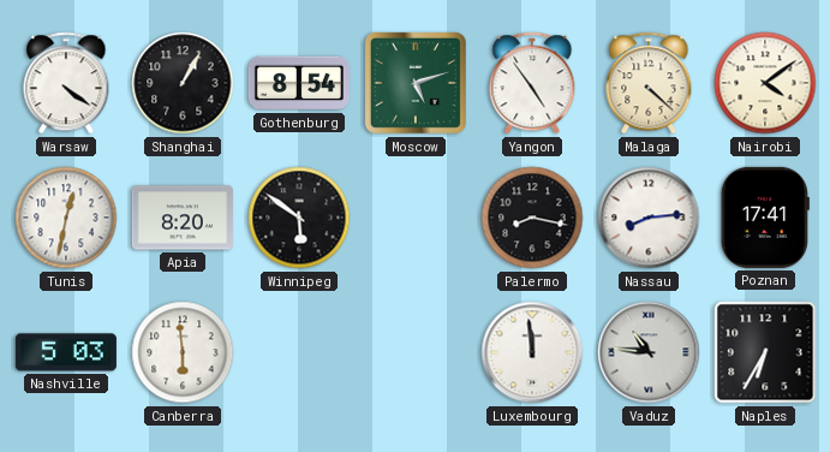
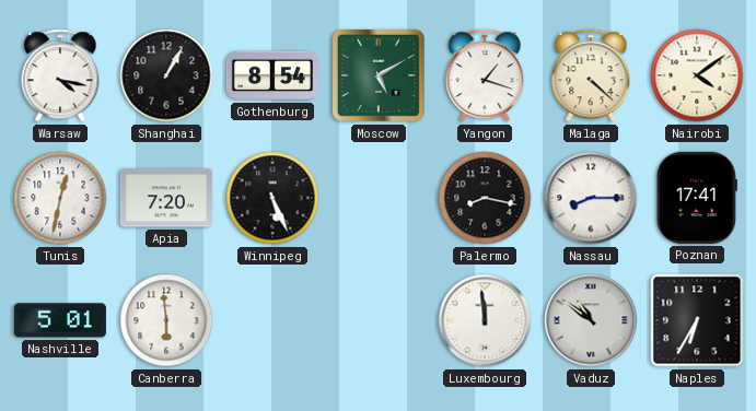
Warsaw: 4:21 -> 4:17 (60, 75)
Moscow: 5:12 -> 5:10 (379, 75)
Yangon: 4:54 -> 1:18 (485, 75)
Apia: 8:20 -> 7:20 (166, 198)
Winnipeg: 5:51 -> 5:26 (272, 198)
Nassau: 8:14 -> 8:15 (591, 198)
Nashville: 5:03 -> 5:01 (60, 320)
Vaduz: 10:46 -> 10:51 (591, 320)
